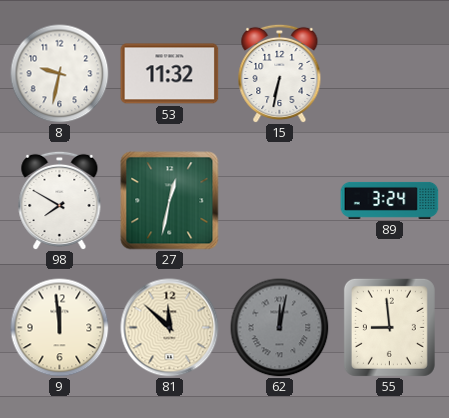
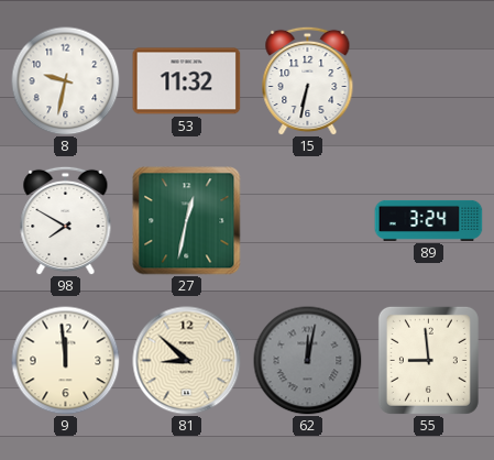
81: 11:52 -> 8:52 (187, 361)
